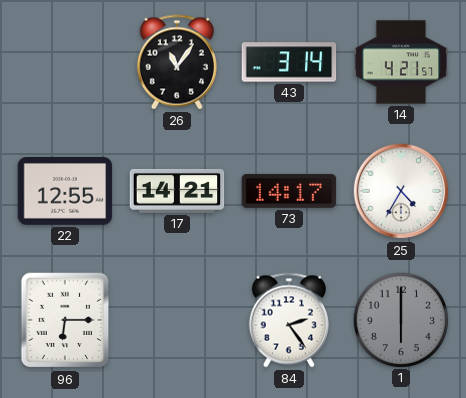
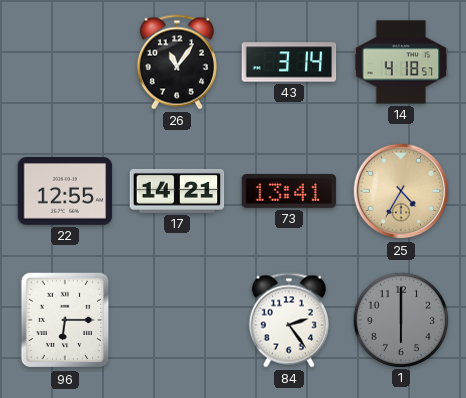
14: 4:21 -> 4:18 (401, 62)
73: 14:17 -> 13:41 (289, 191)
25 dial: white -> champagne (401, 191)
